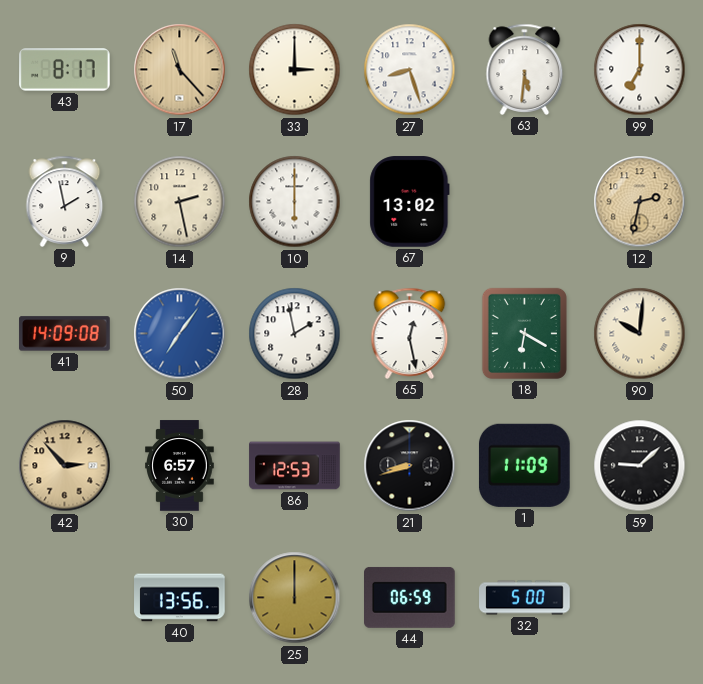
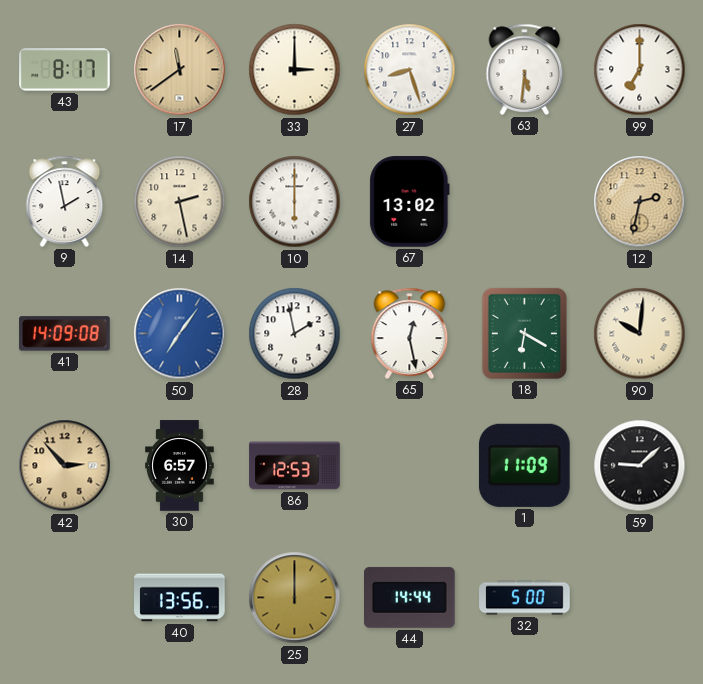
17: 11:23 -> 11:39 (180, 70)
21: 8:42 -> none (410, 466)
44: 06:59 -> 14:44 (410, 597)
